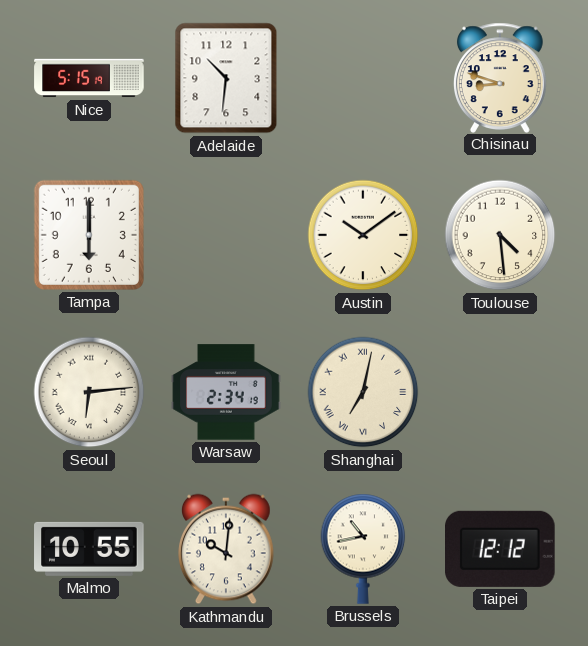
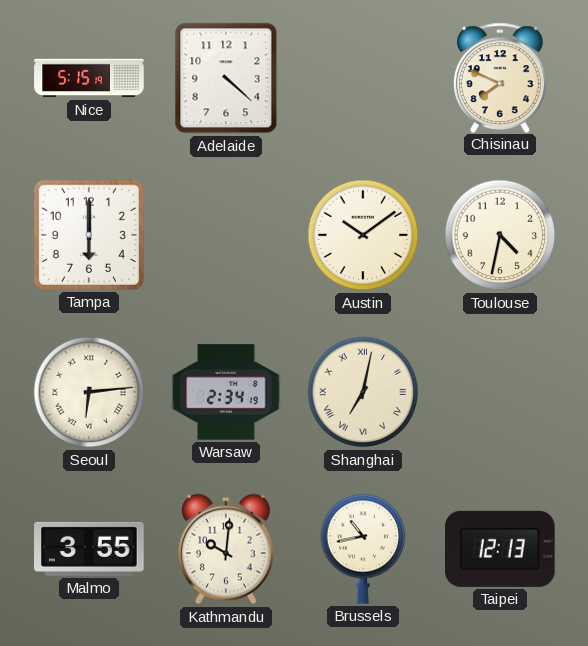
Adelaide: 10:31 -> 4:22 (226, 78)
Chisinau: 8:48 -> 7:49 (500, 77)
Toulouse: 4:29 -> 4:32 (500, 235)
Malmo: 10:55 -> 3:55 (89, 549)
Taipei: 12:12 -> 12:13 (501, 549)
